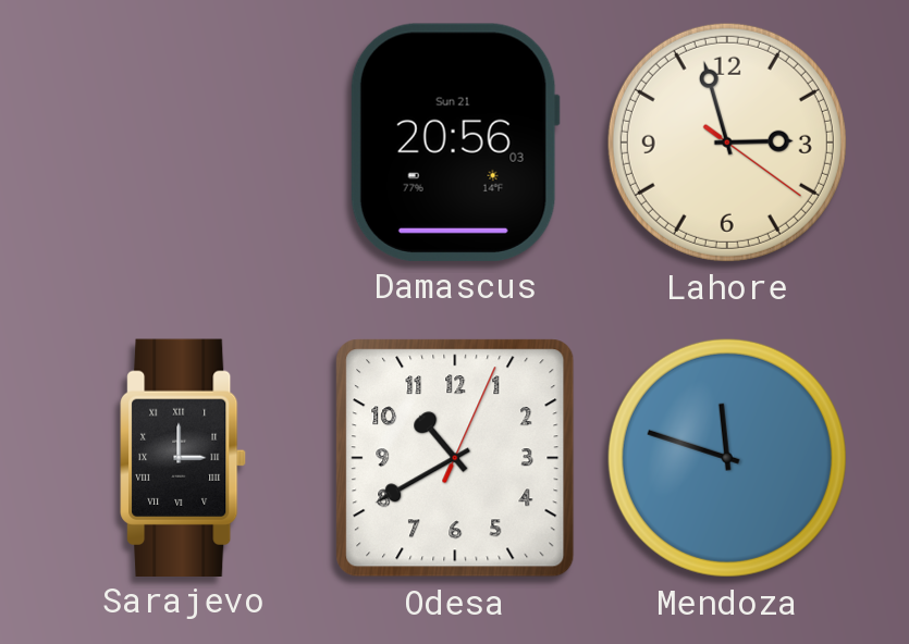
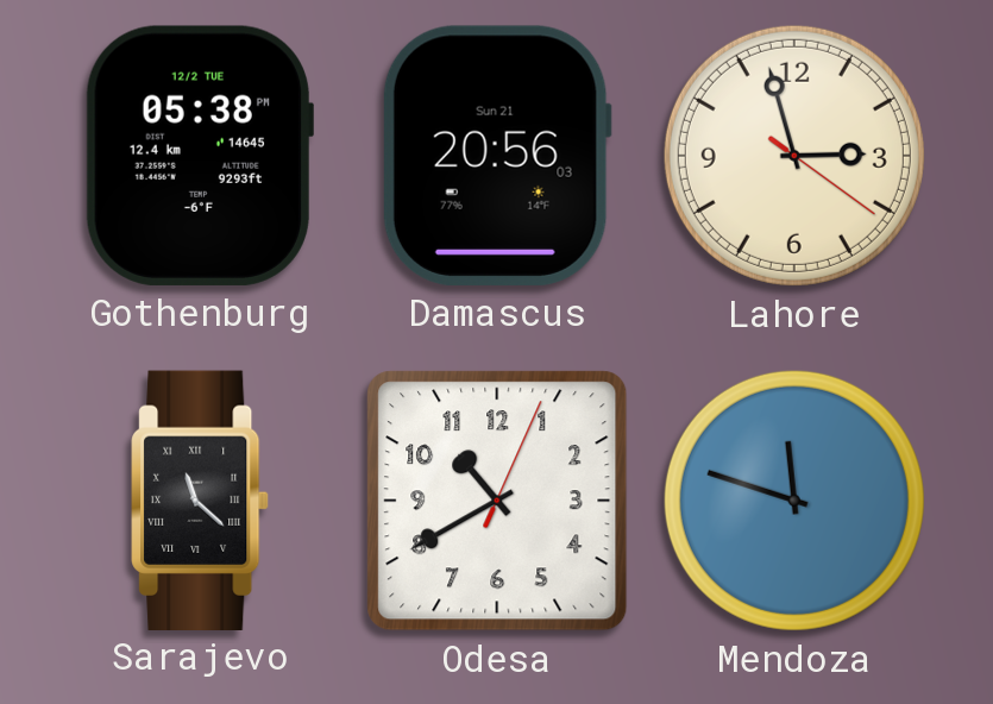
Gothenburg: none -> 05:38 (199, 156)
Sarajevo: 3:00 -> 11:22 (200, 499)
